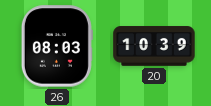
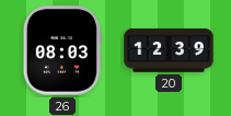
20: 10:39 -> 12:39 (169, 50)
